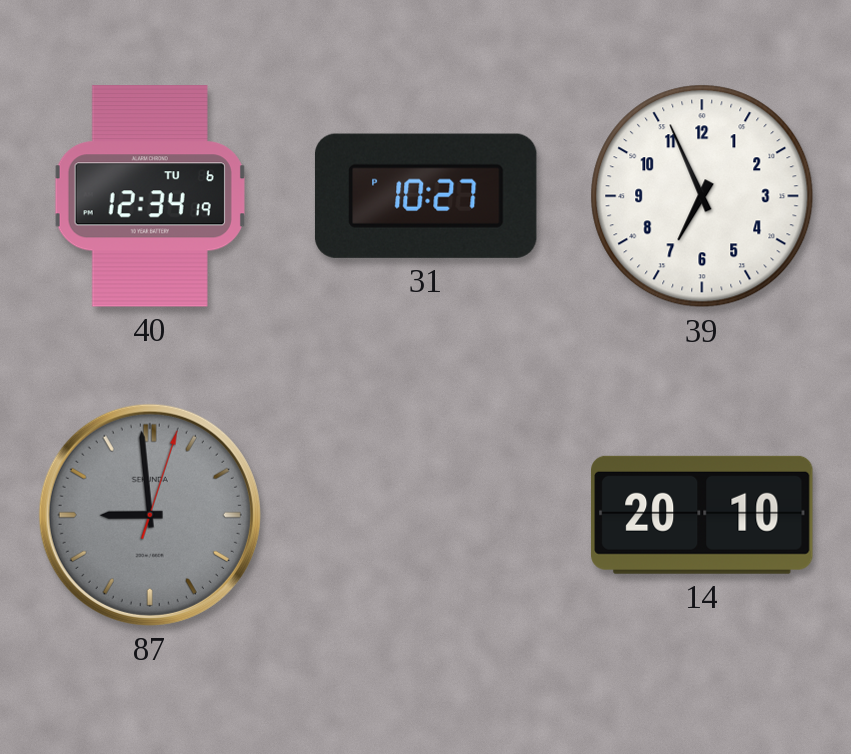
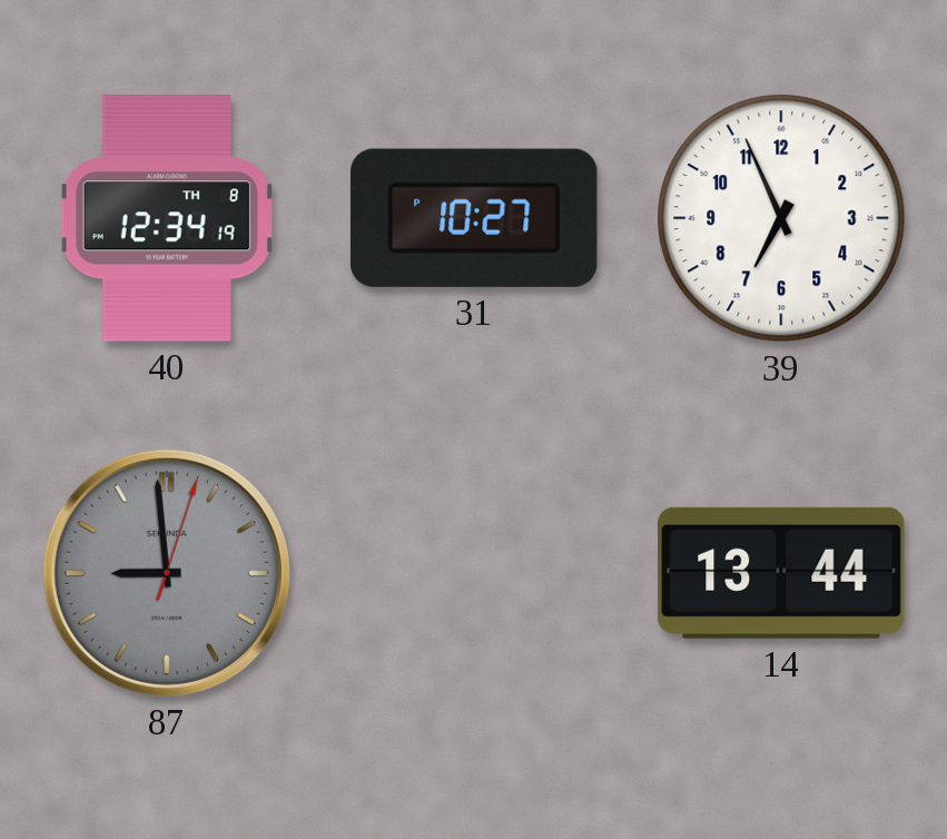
40 date: TU 6 -> TH 8 (167, 218)
14: 20:10 -> 13:44 (781, 573)
